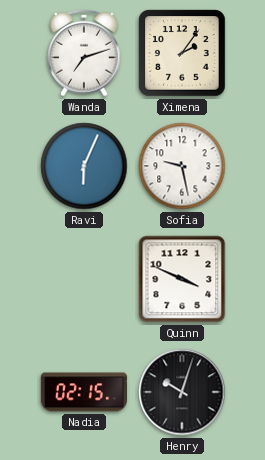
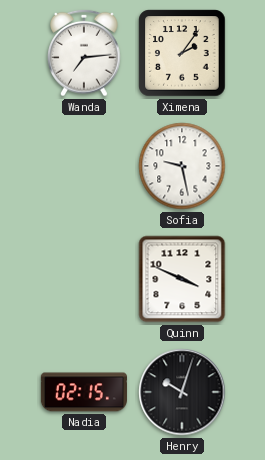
Wanda: 7:12 -> 7:14 (85, 53)
Ravi: 6:04 -> none (84, 166)
